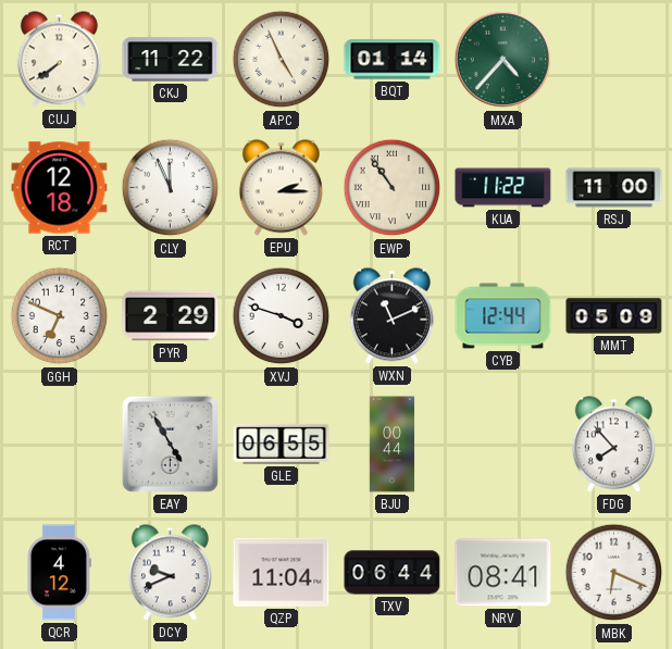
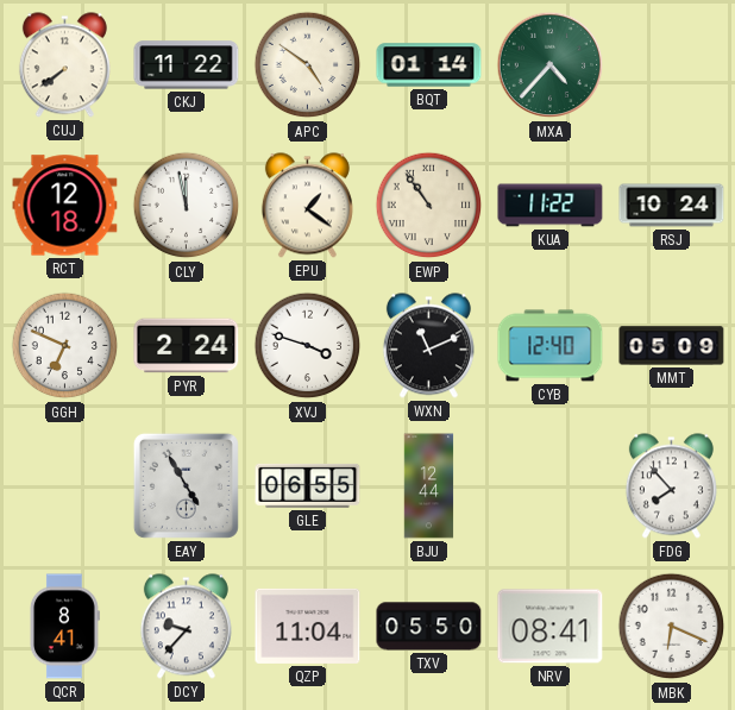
APC: 4:56 -> 4:51 (308, 65)
CLY: 11:56 -> 11:58 (187, 206)
EPU: 2:15 -> 1:21 (307, 206)
RSJ: 11:00 -> 10:24 (672, 206)
PYR: 2:29 -> 2:24 (187, 346)
CYB: 12:44 -> 12:40 (551, 346)
BJU: 00:44 -> 12:44 (429, 486)
QCR: 4:12 -> 8:41 (64, 627)
DCY: 9:41 -> 9:37 (186, 627)
TXV: 06:44 -> 05:50 (429, 627)
